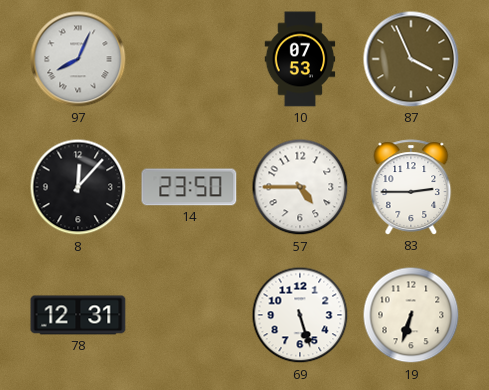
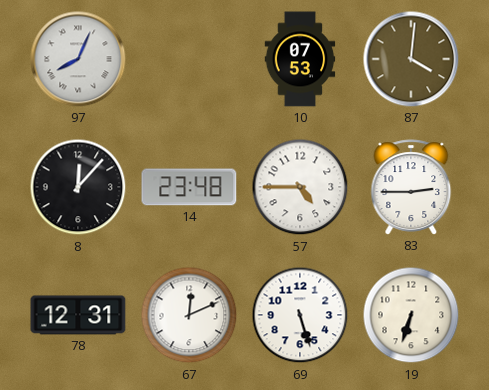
87: 3:56 -> 4:01 (411, 59)
14: 23:50 -> 23:48 (189, 187)
67: none -> 12:11 (189, 315)
